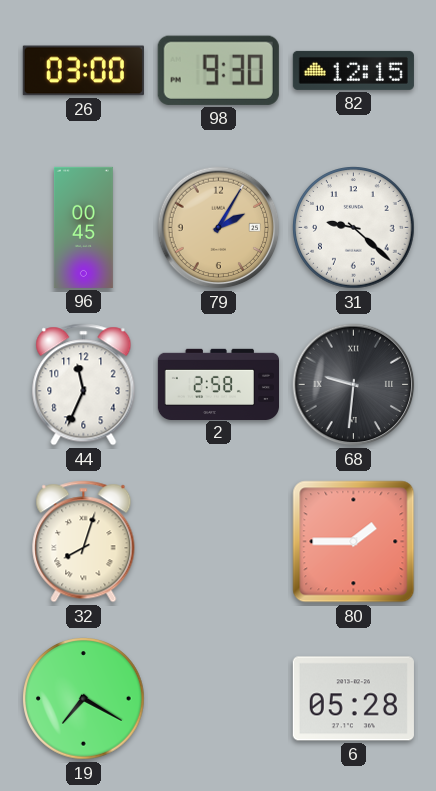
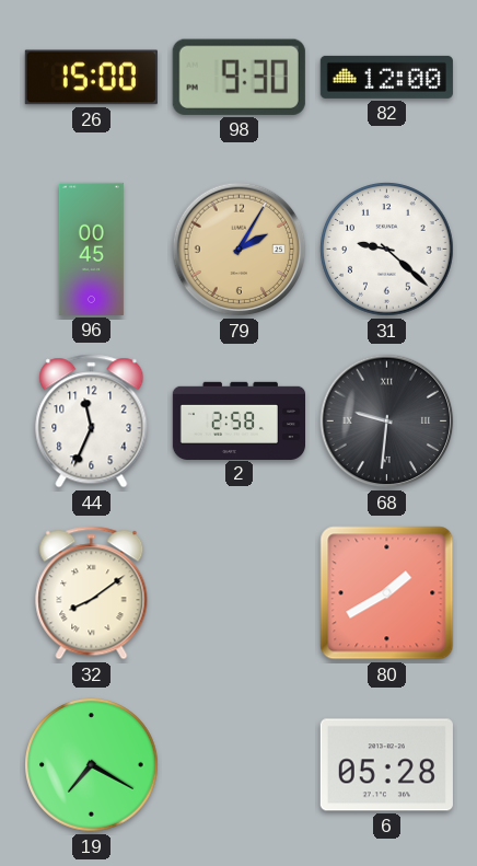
26: 03:00 -> 15:00 (91, 78)
82: 12:15 -> 12:00 (386, 77)
32: 8:03 -> 8:09 (92, 593)
80: 1:45 -> 1:40 (387, 593)
